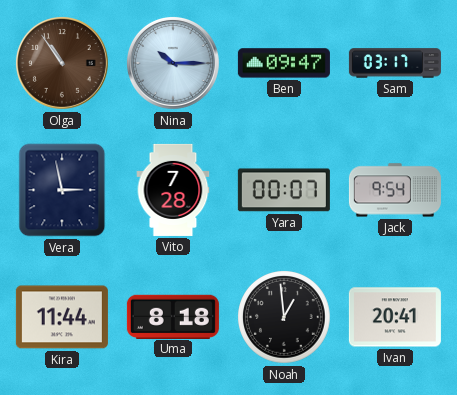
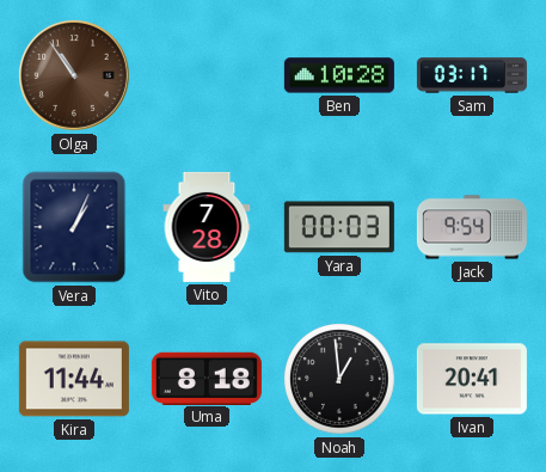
Nina: 10:15 -> none (173, 63)
Ben: 09:47 -> 10:28 (339, 75)
Vera: 2:58 -> 1:04 (74, 227)
Yara: 00:07 -> 00:03 (339, 227)
